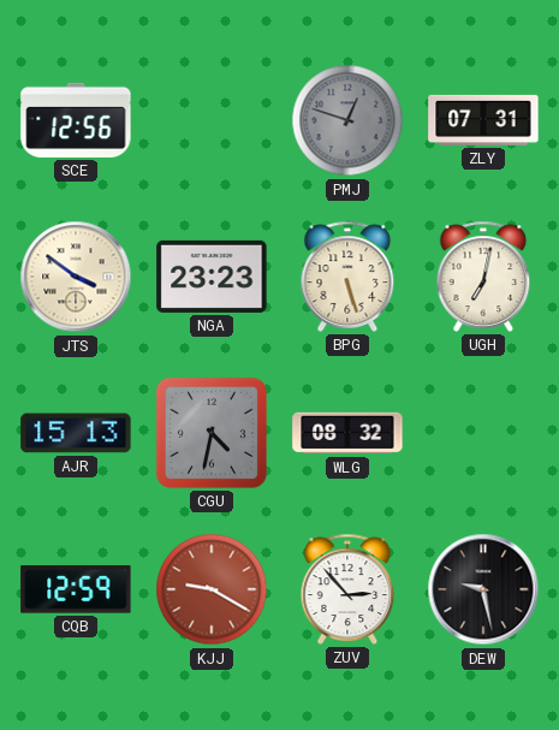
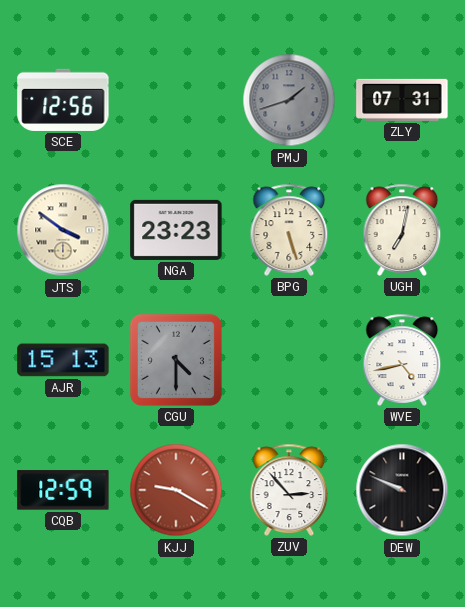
PMJ: 12:48 -> 1:42 (289, 100)
CGU: 4:32 -> 4:30 (176, 360)
WLG: 08:32 -> none (347, 433)
WVE: none -> 4:43 (402, 360)
DEW: 9:28 -> 9:49 (402, 490)
